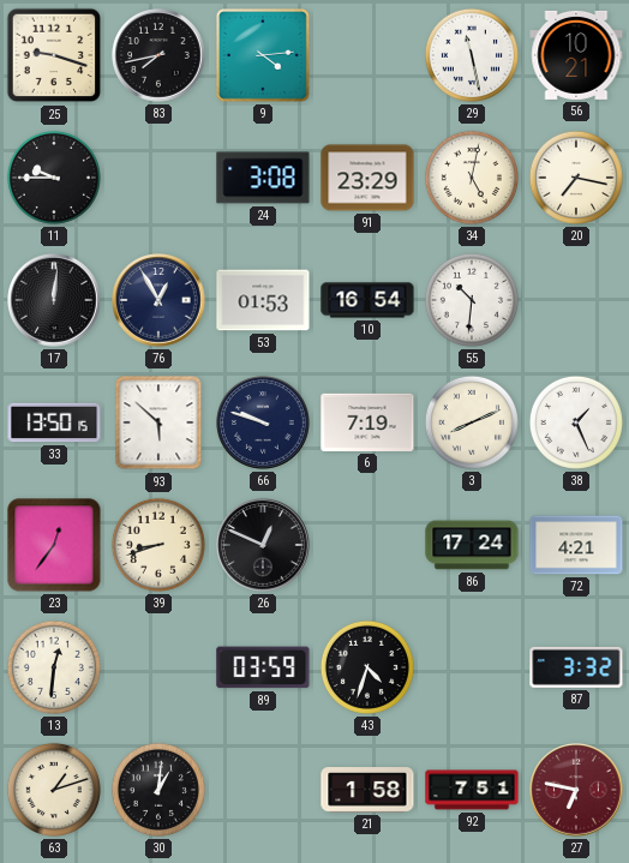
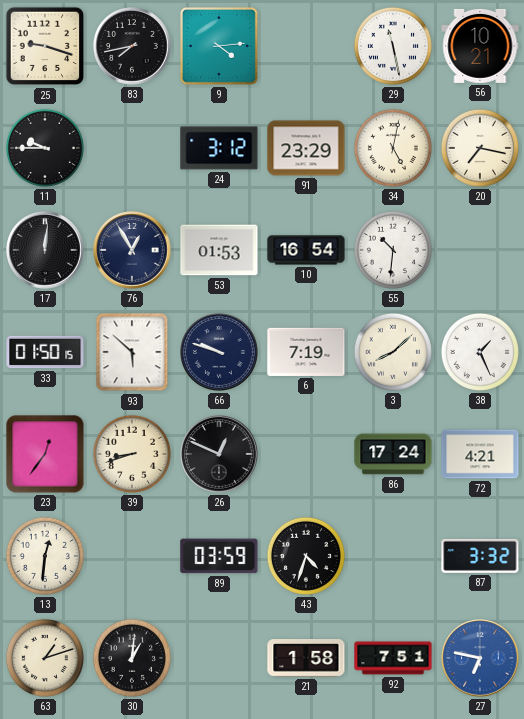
24: 3:08 -> 3:12 (219, 148)
33: 13:50 -> 01:50 (45, 352)
3: 8:11 -> 8:08 (393, 352)
27 dial: burgundy -> blue (480, 658)
